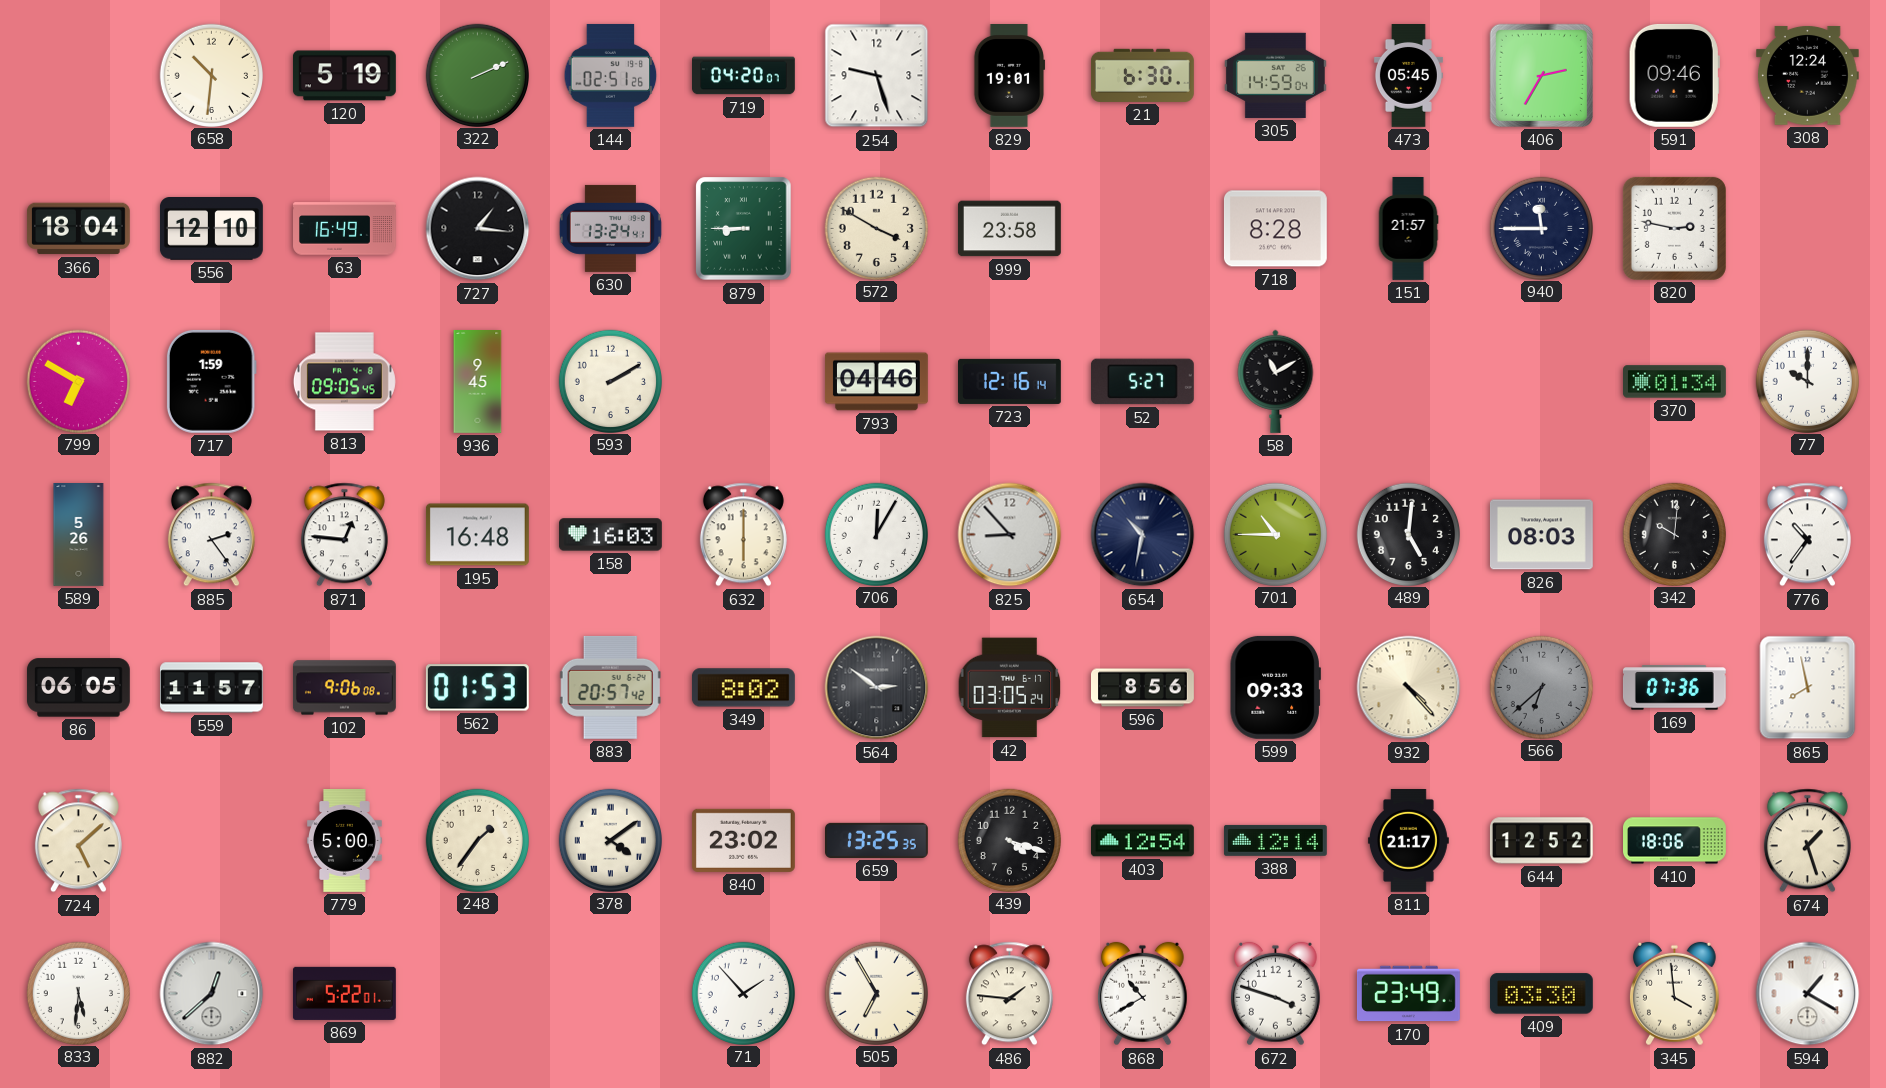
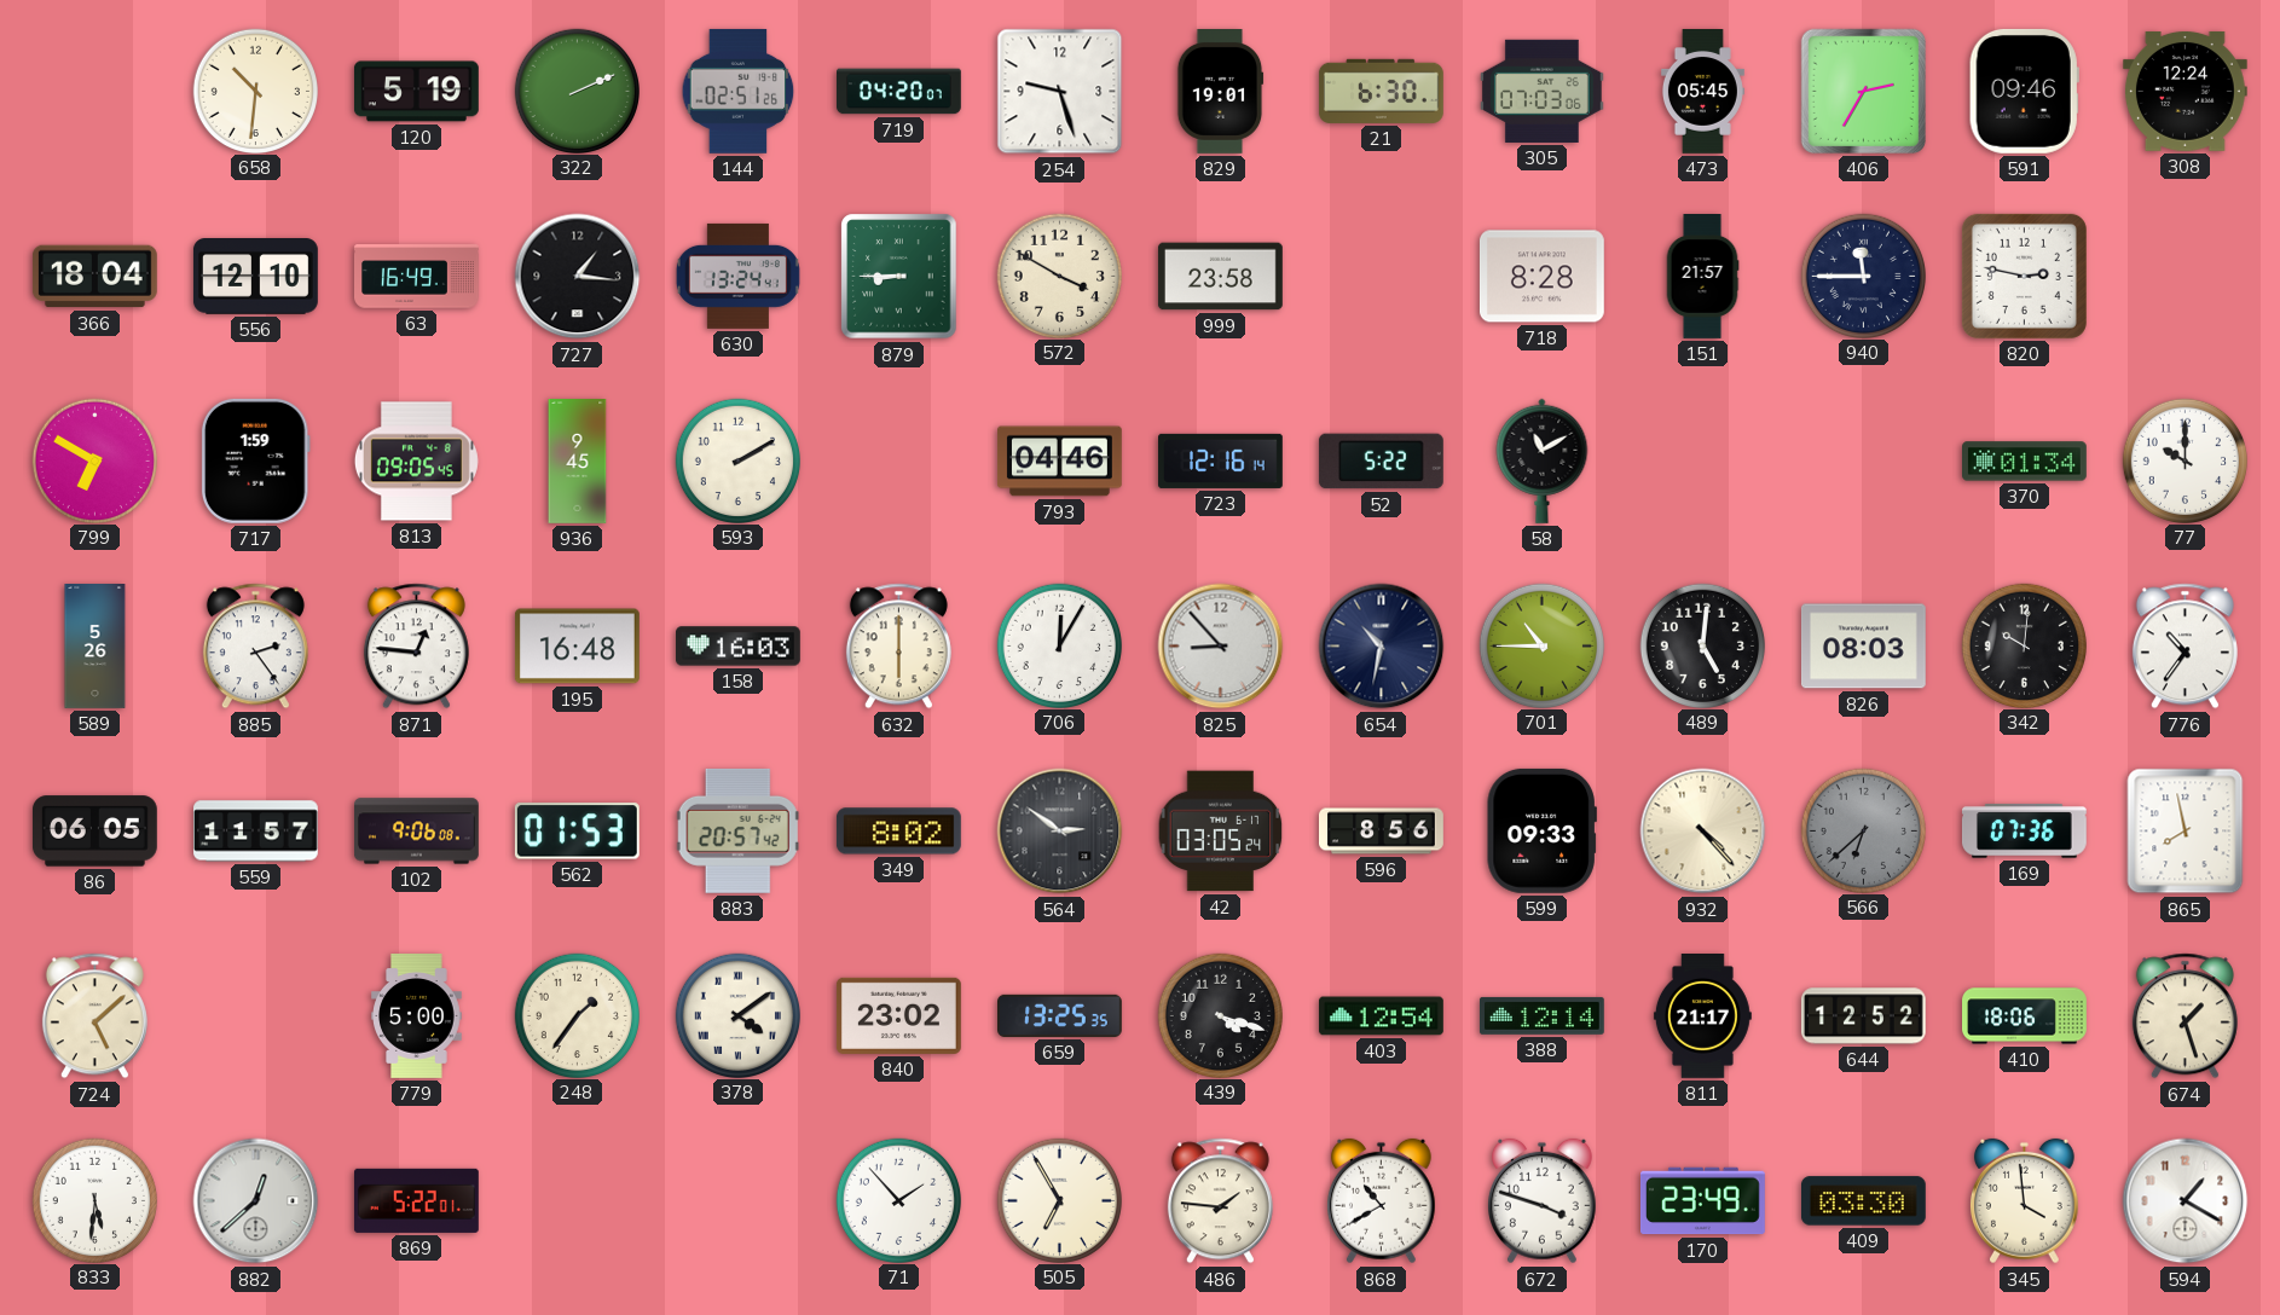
305: 14:59 -> 07:03 (1541, 91)
52: 5:27 -> 5:22 (1381, 462)
